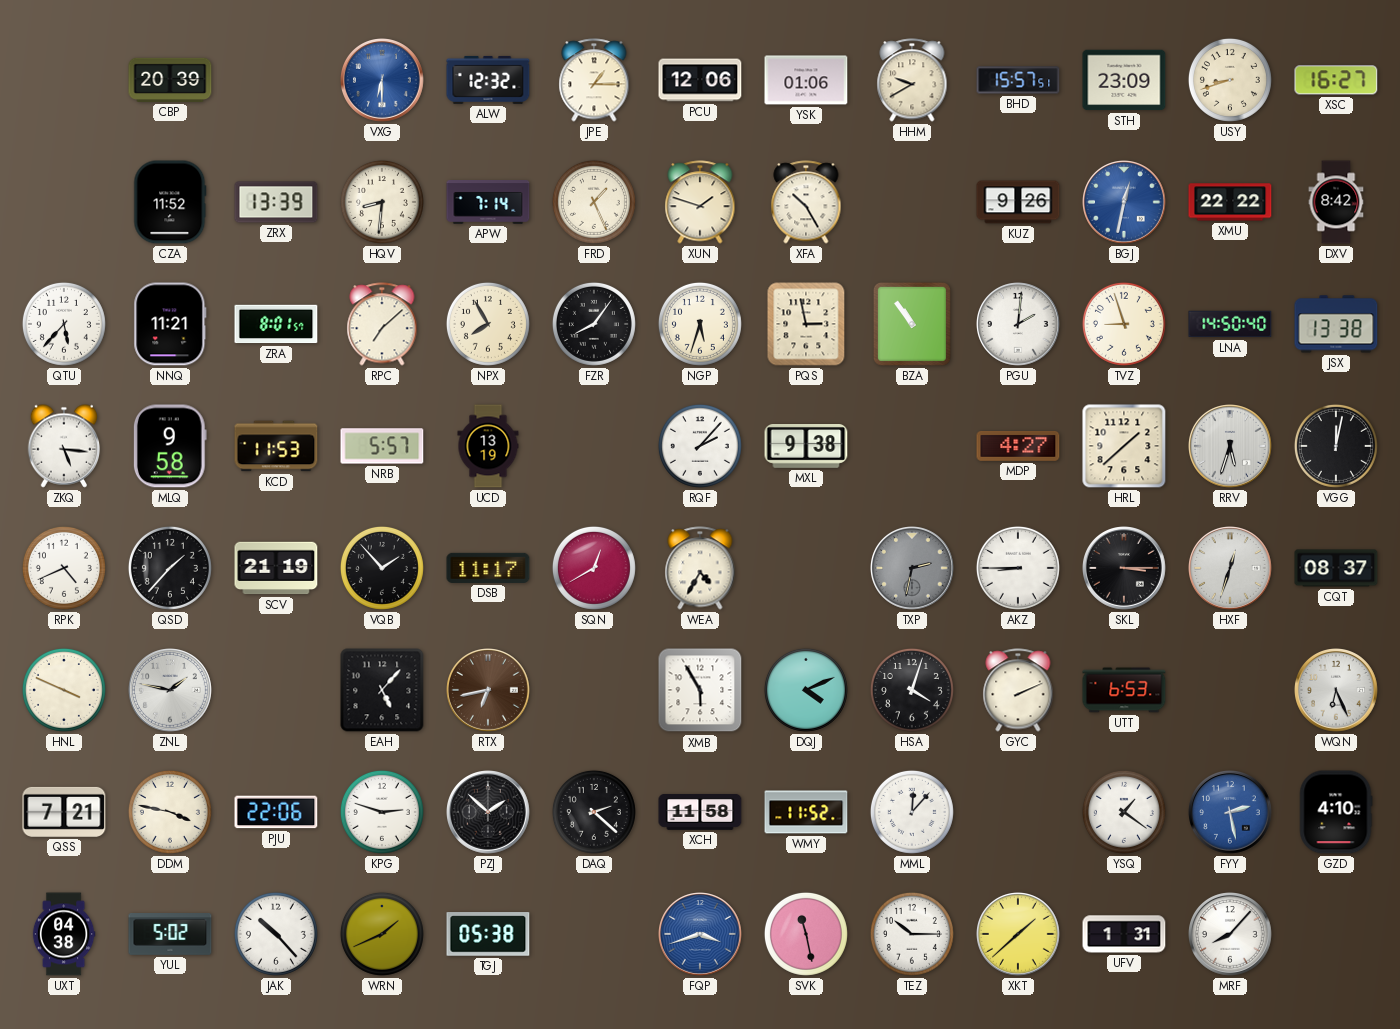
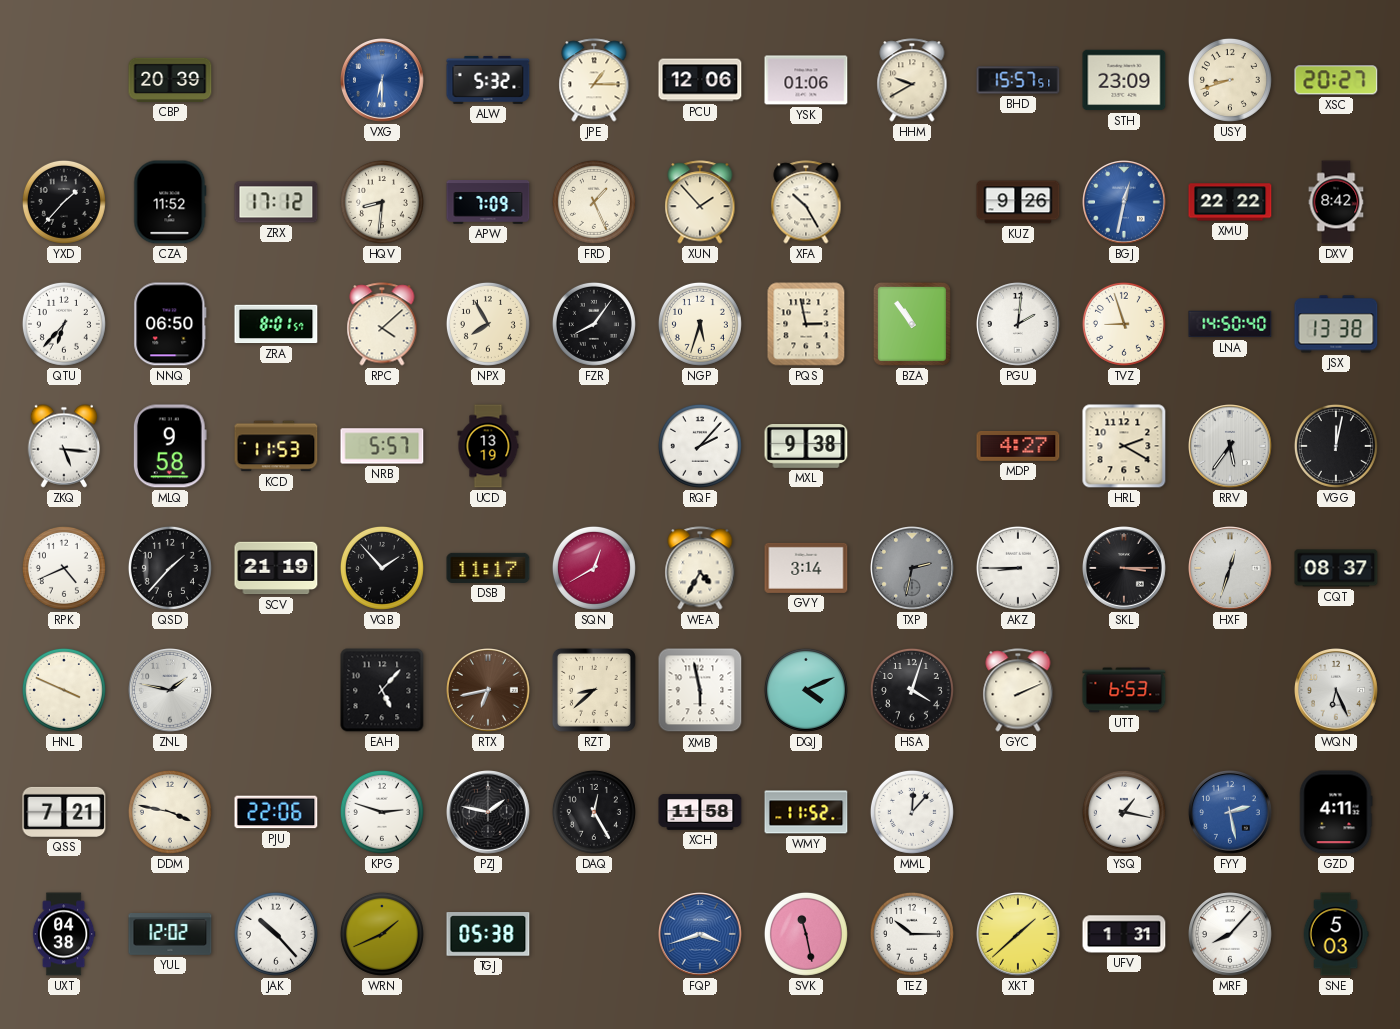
ALW: 12:32 -> 5:32 (488, 80)
XSC: 16:27 -> 20:27 (1336, 80)
YXD: none -> 1:37 (64, 202)
ZRX: 13:39 -> 17:12 (276, 202)
APW: 7:14 -> 7:09 (488, 202)
XUN: 1:48 -> 1:53 (700, 202)
QTU: 5:37 -> 6:37 (64, 324)
NNQ: 11:21 -> 06:50 (170, 324)
RPC: 7:08 -> 4:08 (382, 324)
HRL: 1:38 -> 2:20 (1124, 446)
RRV: 5:33 -> 5:36 (1231, 447)
GVY: none -> 3:14 (806, 568)
RZT: none -> 8:38 (594, 690)
XMB: 5:55 -> 5:58 (700, 690)
PZJ: 1:52 -> 1:47 (489, 813)
DAQ: 2:22 -> 12:25 (594, 812)
YSQ: 1:21 -> 1:17 (1124, 812)
GZD: 4:10 -> 4:11 (1336, 812)
YUL: 5:02 -> 12:02 (170, 935)
SNE: none -> 5:03 (1336, 934)
